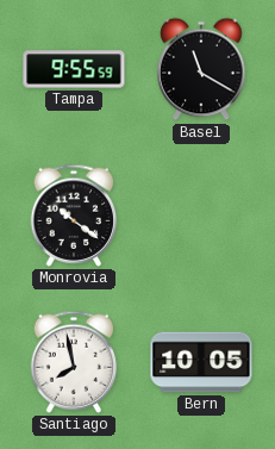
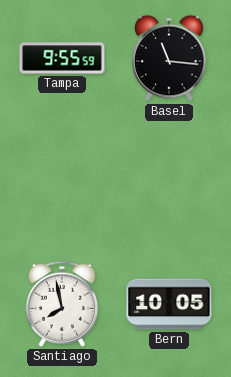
Basel: 11:20 -> 11:16 (169, 58)
Monrovia: 10:21 -> none (74, 216)
